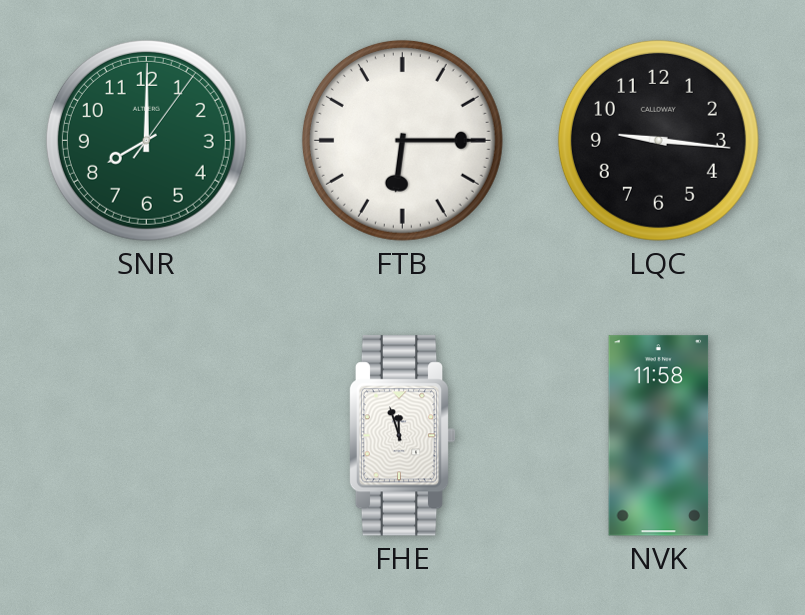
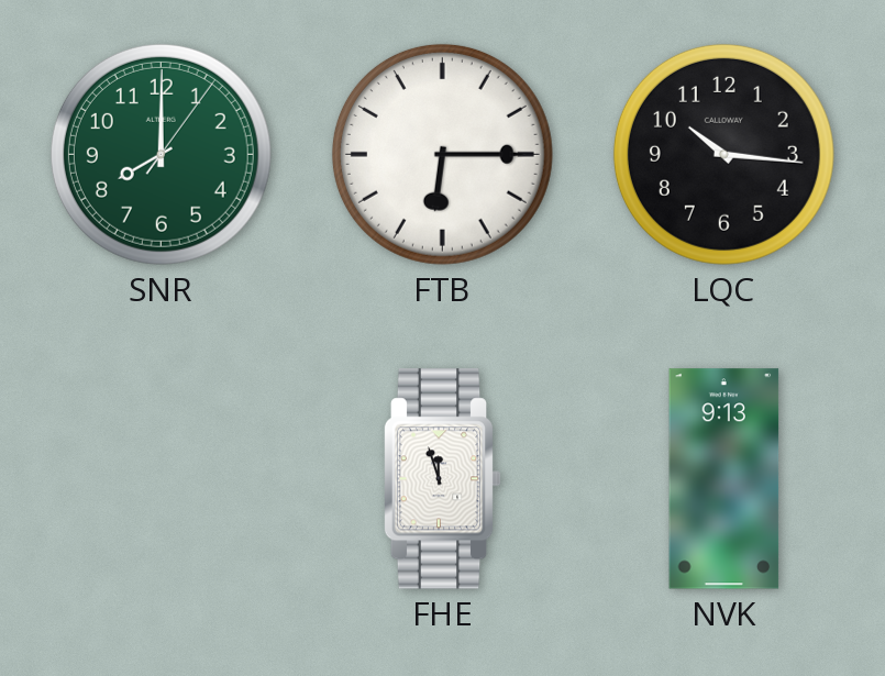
LQC: 9:16 -> 10:16 (723, 154)
NVK: 11:58 -> 9:13 (724, 479)
